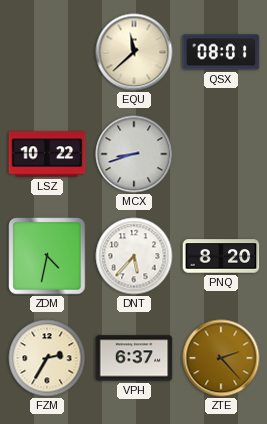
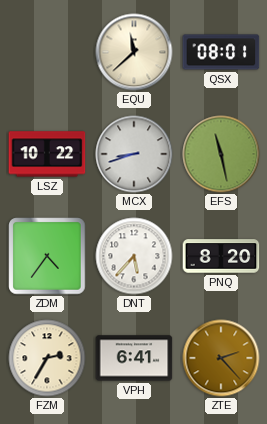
EFS: none -> 11:28 (221, 154)
ZDM: 4:32 -> 4:36 (47, 256)
VPH: 6:37 -> 6:41 (134, 358)
